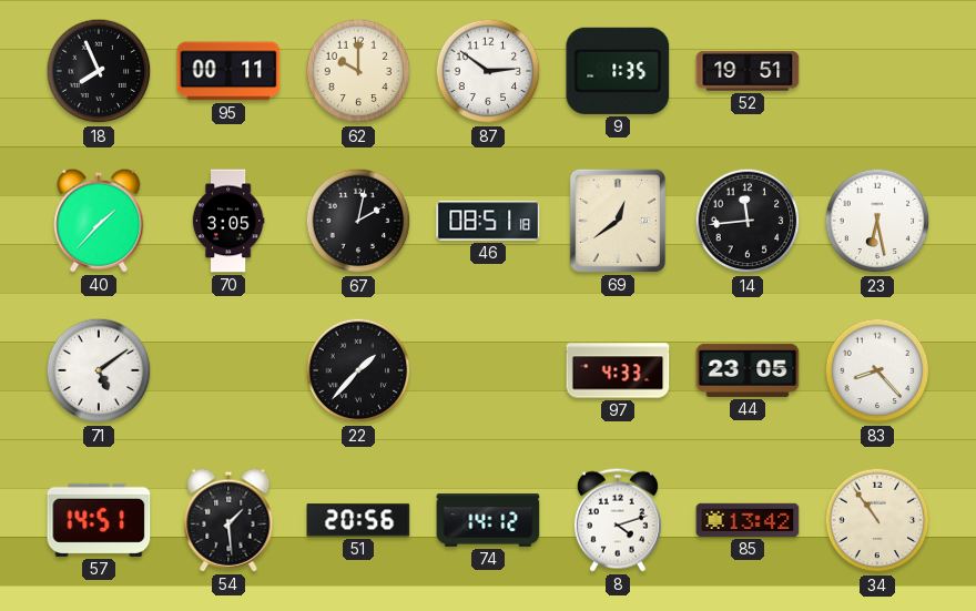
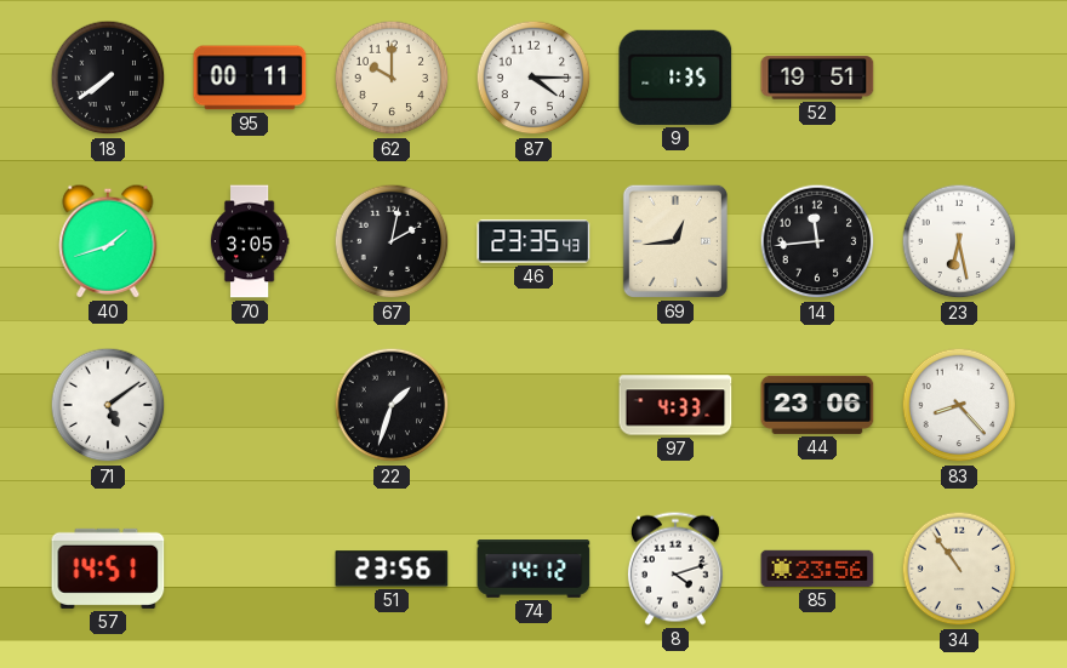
18: 7:56 -> 7:39 (108, 78)
87: 2:51 -> 4:15 (533, 78)
40: 1:37 -> 1:42 (108, 241)
46: 08:51 -> 23:35 (533, 241)
69: 12:39 -> 12:44 (675, 241)
22: 1:37 -> 1:33 (392, 405)
44: 23:05 -> 23:06 (817, 405)
54: 1:29 -> none (228, 520)
51: 20:56 -> 23:56 (392, 569)
85: 13:42 -> 23:56 (817, 569)
